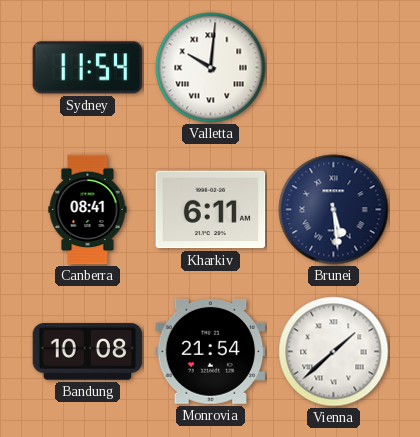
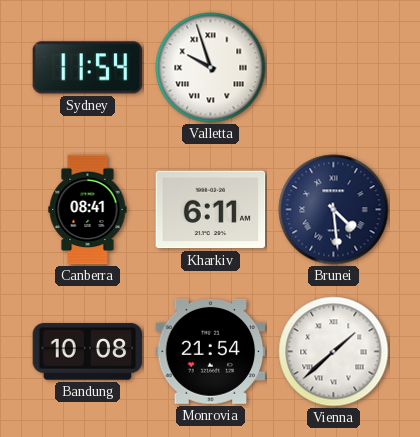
Valletta: 10:01 -> 9:57 (211, 68)
Brunei: 5:29 -> 4:29 (334, 210)
